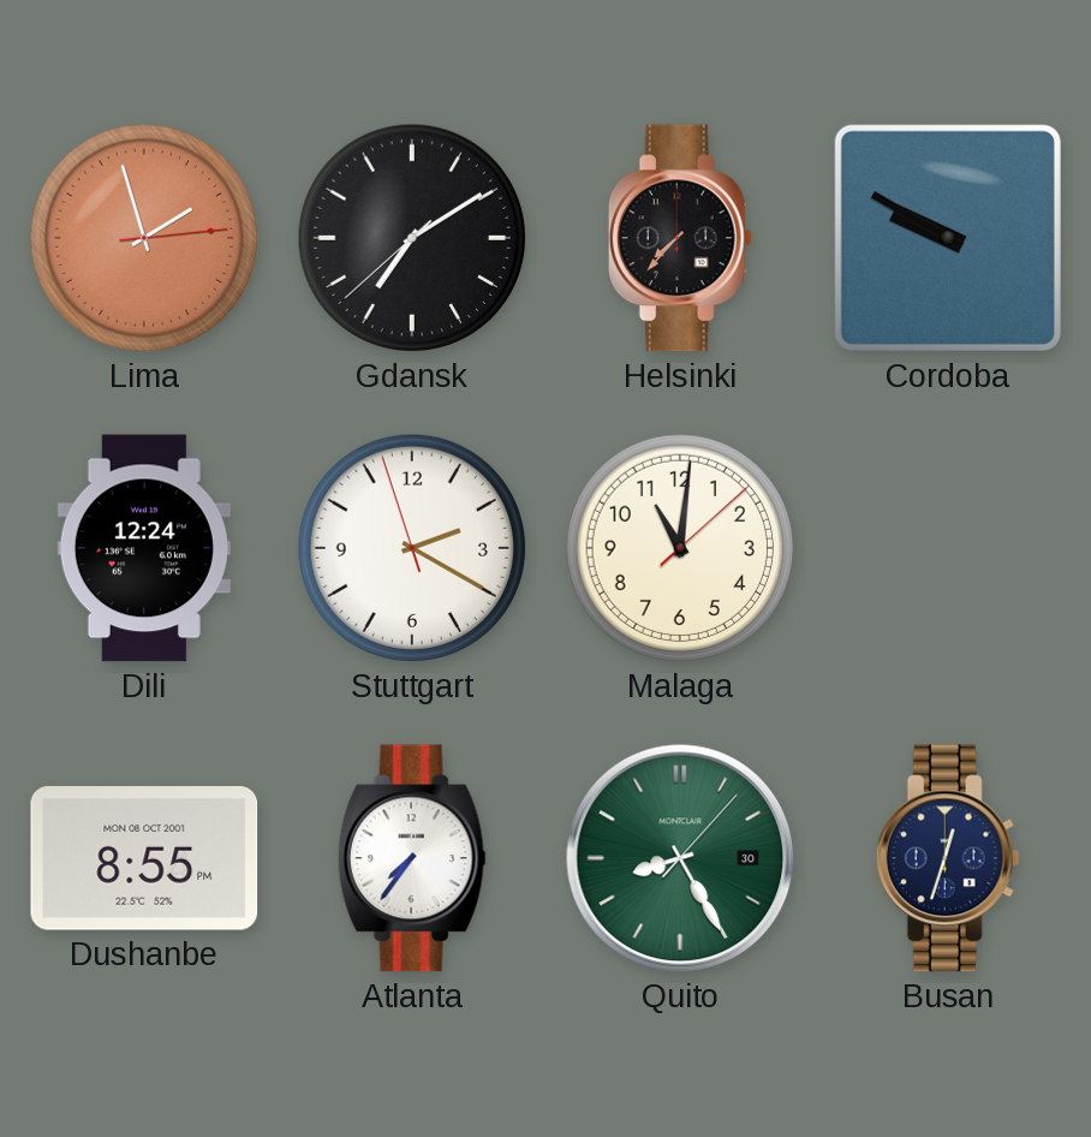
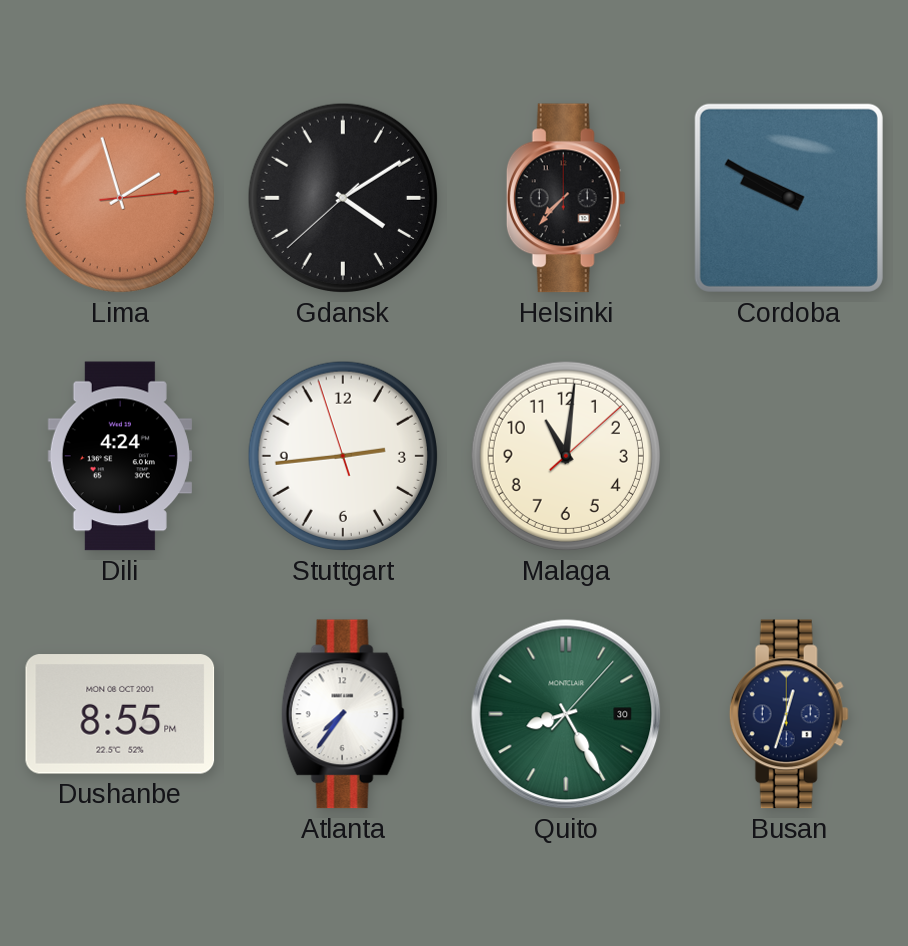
Gdansk: 7:09 -> 4:09 (343, 198)
Dili: 12:24 -> 4:24 (120, 456)
Stuttgart: 2:19 -> 2:43 (343, 456)
